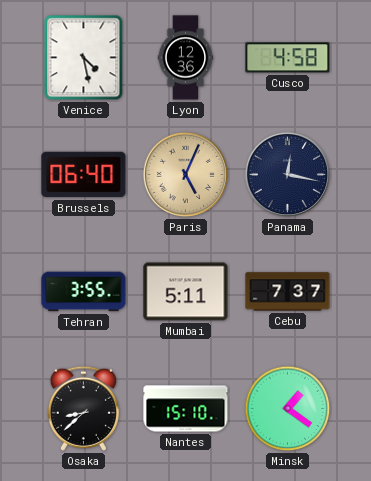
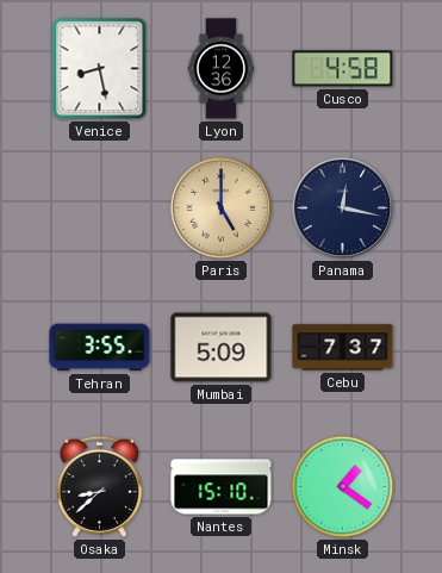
Venice: 4:28 -> 8:28 (100, 69)
Brussels: 06:40 -> none (84, 175)
Paris: 5:04 -> 5:00 (222, 208)
Mumbai: 5:11 -> 5:09 (222, 348)
